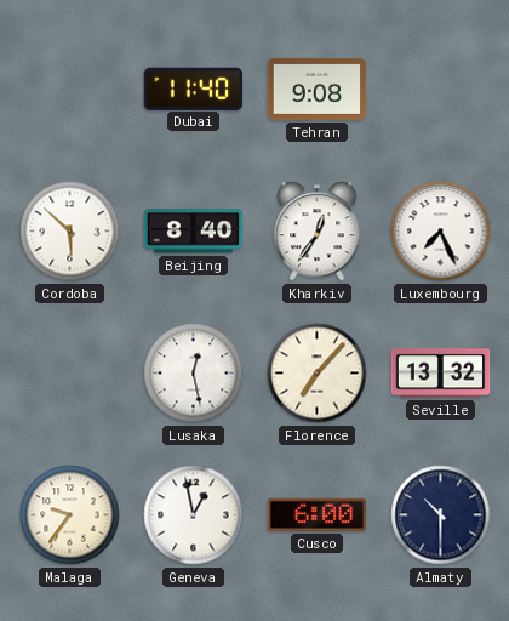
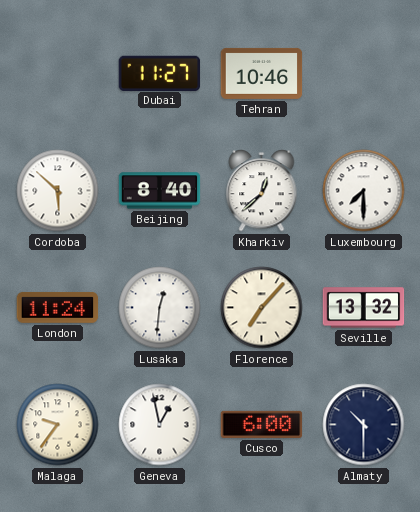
Dubai: 11:40 -> 11:27 (160, 73)
Tehran: 9:08 -> 10:46 (262, 73)
Kharkiv: 12:36 -> 12:38 (262, 191)
Luxembourg: 7:26 -> 7:30 (364, 191)
London: none -> 11:24 (58, 308)
Lusaka: 12:28 -> 12:31 (160, 308)
